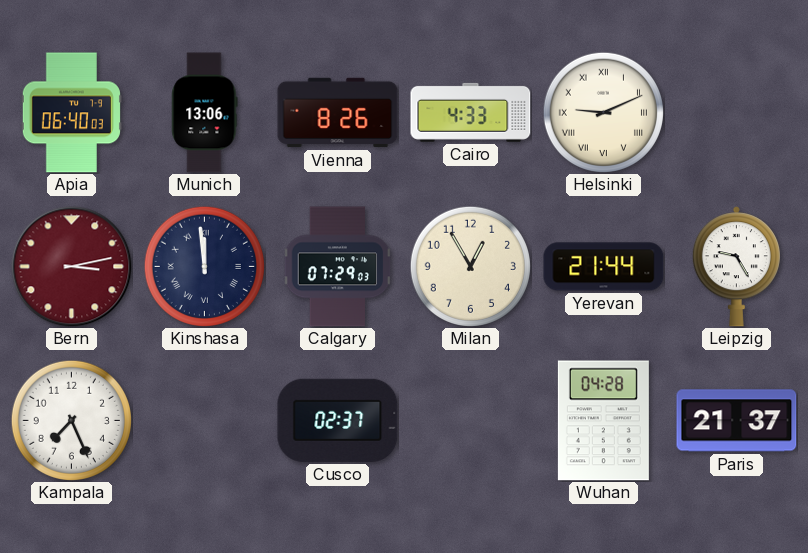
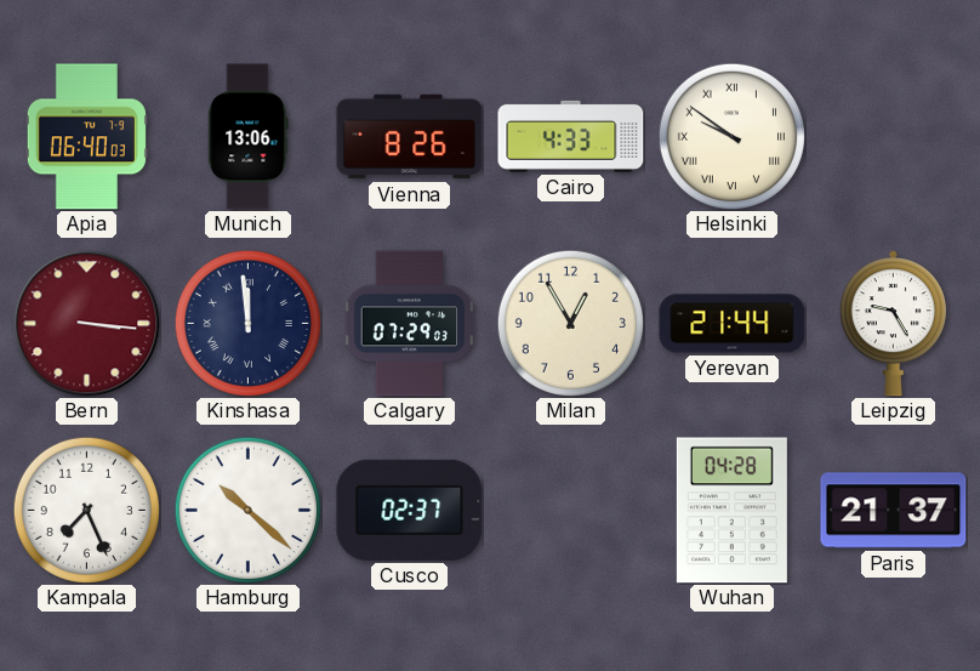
Helsinki: 9:11 -> 9:51 (731, 136)
Bern: 3:13 -> 3:16 (87, 324)
Hamburg: none -> 10:22 (247, 510)
